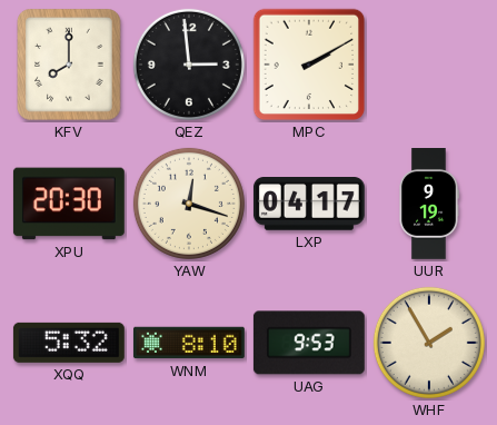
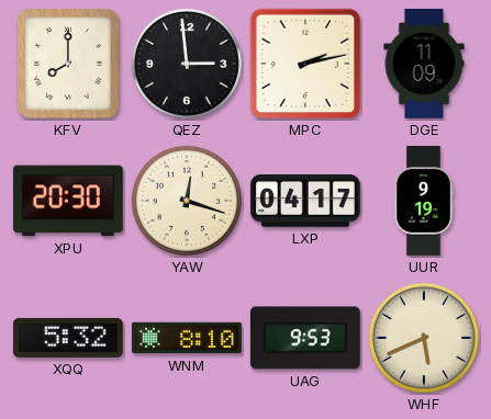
MPC: 2:10 -> 2:13 (305, 64)
DGE: none -> 11:09 (424, 65)
WHF: 1:55 -> 5:41 (424, 338)
